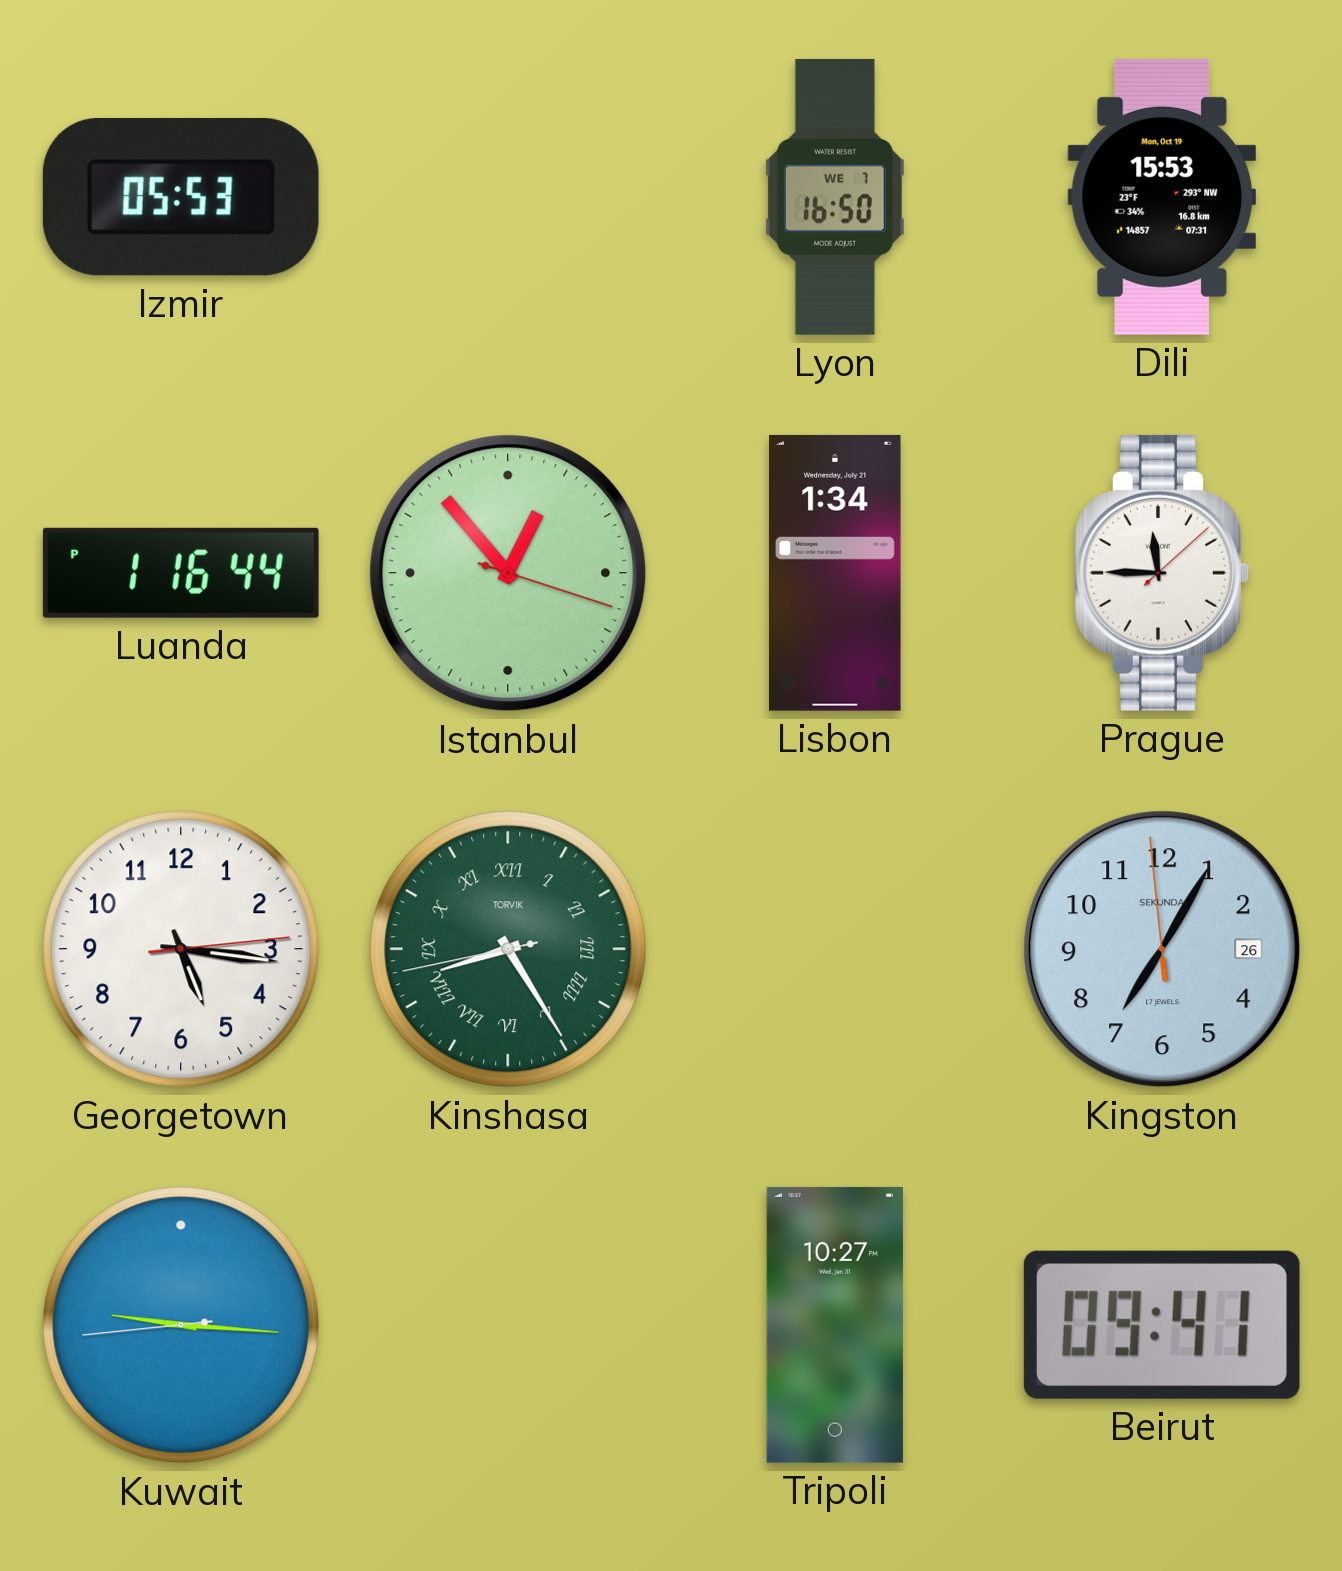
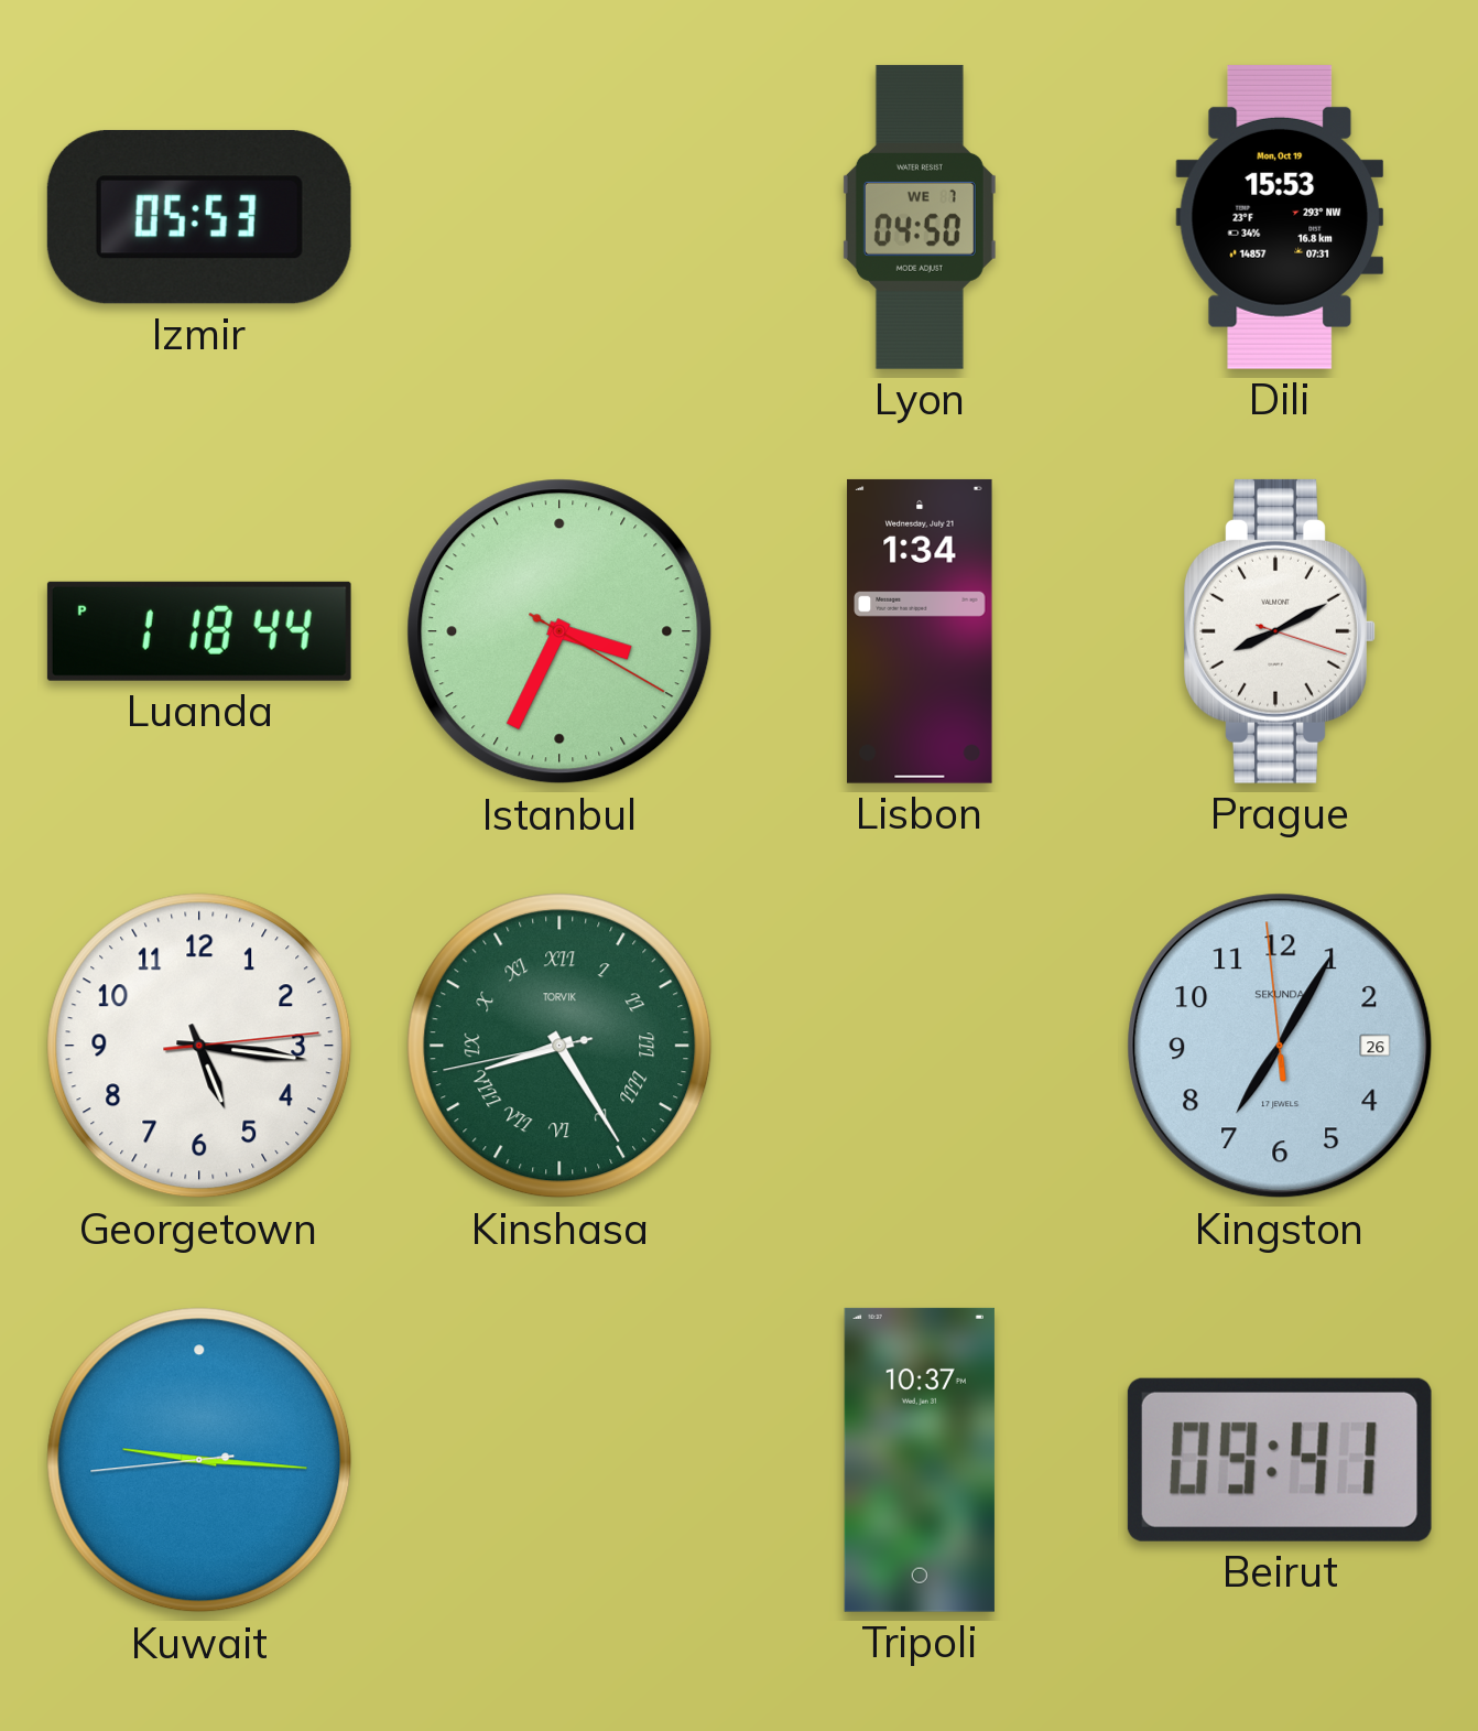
Lyon: 16:50 -> 04:50 (920, 217)
Luanda: 1:16 -> 1:18 (199, 631)
Istanbul: 12:53 -> 3:34 (559, 631)
Prague: 11:45 -> 8:10 (1280, 631)
Tripoli: 10:27 -> 10:37 (920, 1460)
